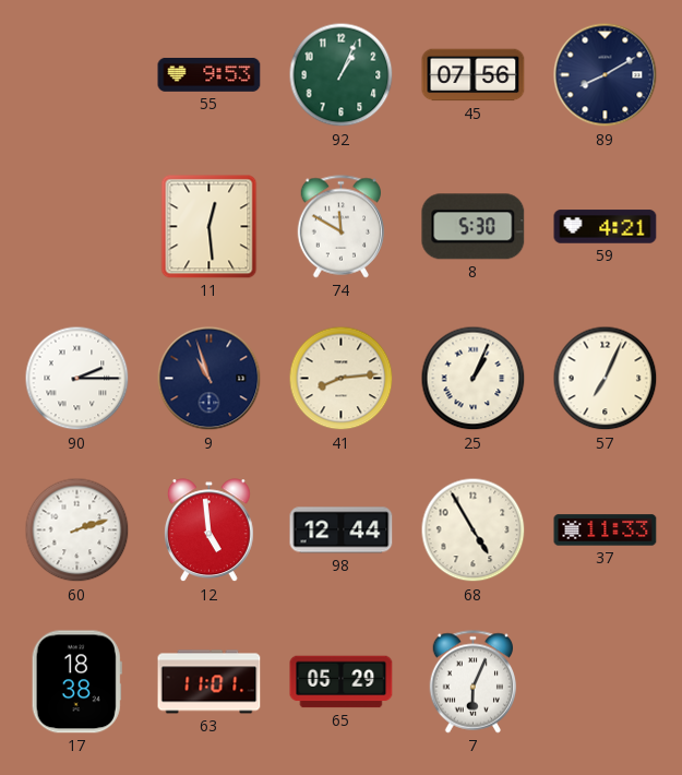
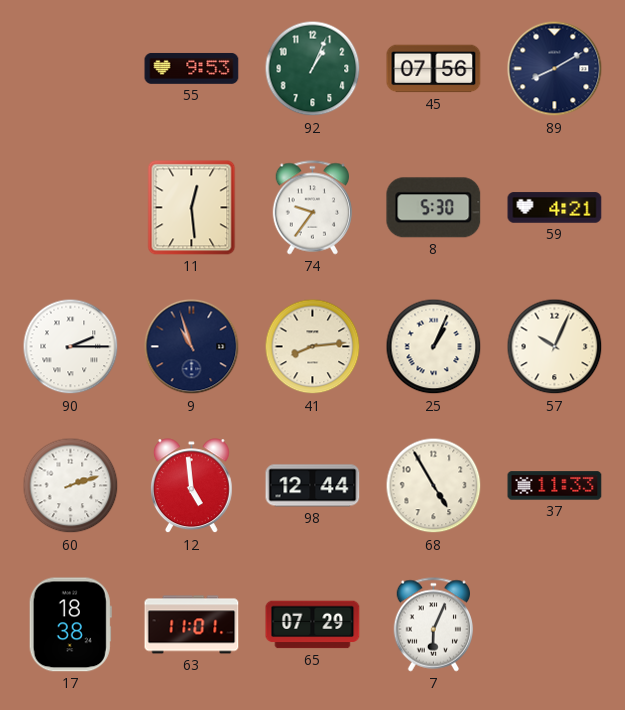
74: 11:50 -> 9:36 (312, 208)
57: 7:04 -> 10:04 (555, 347)
65: 05:29 -> 07:29 (313, 625)
